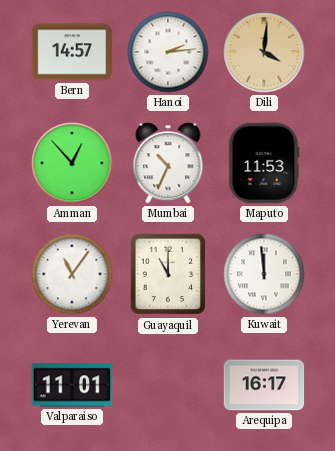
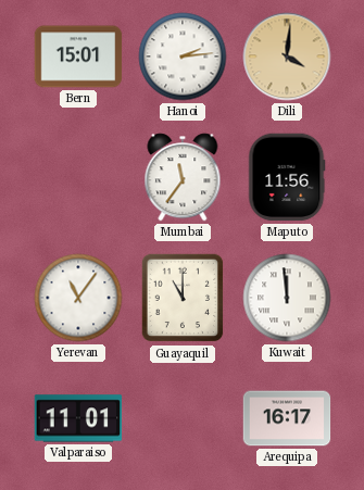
Bern: 14:57 -> 15:01 (78, 56)
Amman: 12:53 -> none (72, 163)
Mumbai: 10:34 -> 11:36 (183, 177)
Maputo: 11:53 -> 11:56 (287, 177)
